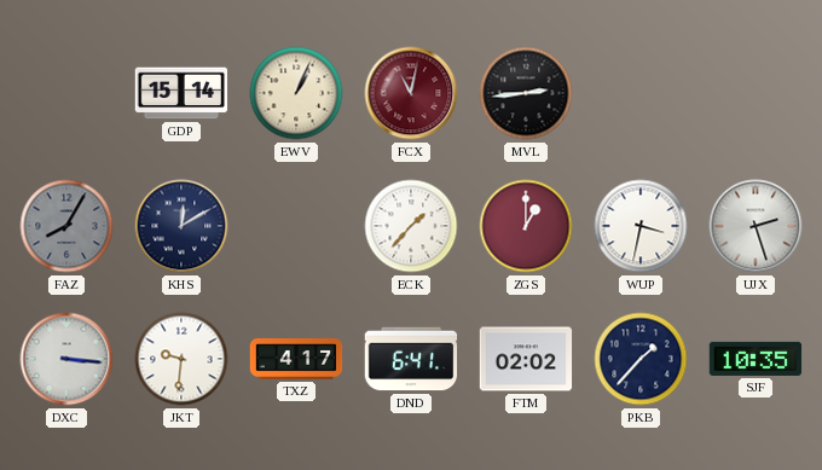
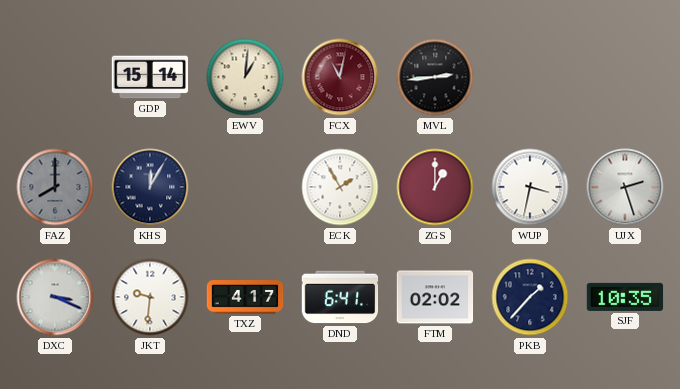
EWV: 1:04 -> 1:01 (245, 77)
FAZ: 8:05 -> 8:00 (55, 187)
KHS: 12:10 -> 12:05 (150, 187)
ECK: 1:37 -> 1:55 (340, 187)
DXC: 3:16 -> 3:19 (55, 297)
